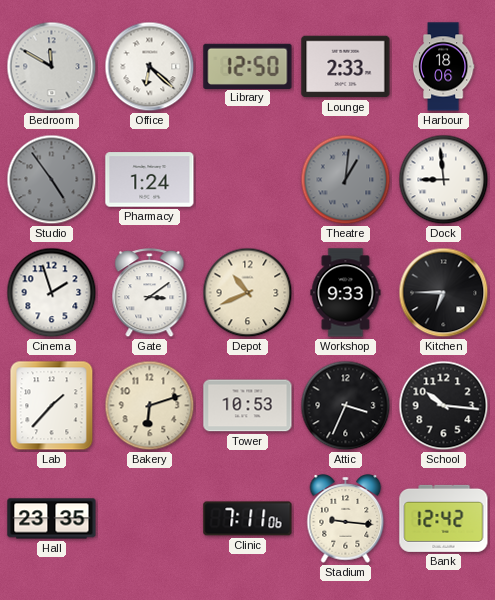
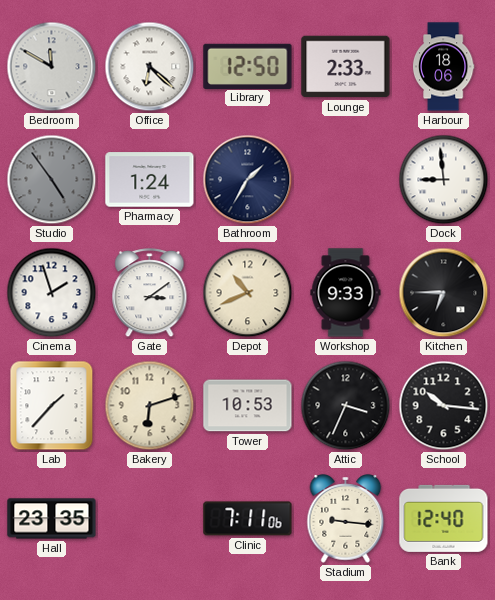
Bathroom: none -> 1:35 (248, 180)
Theatre: 1:01 -> none (346, 180)
Bank: 12:42 -> 12:40 (444, 518)
